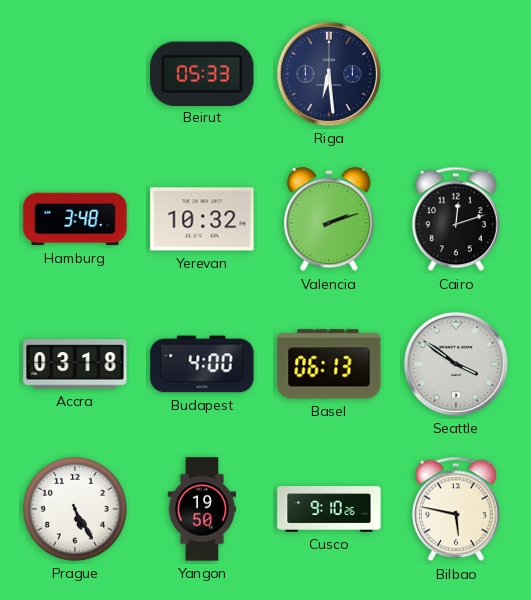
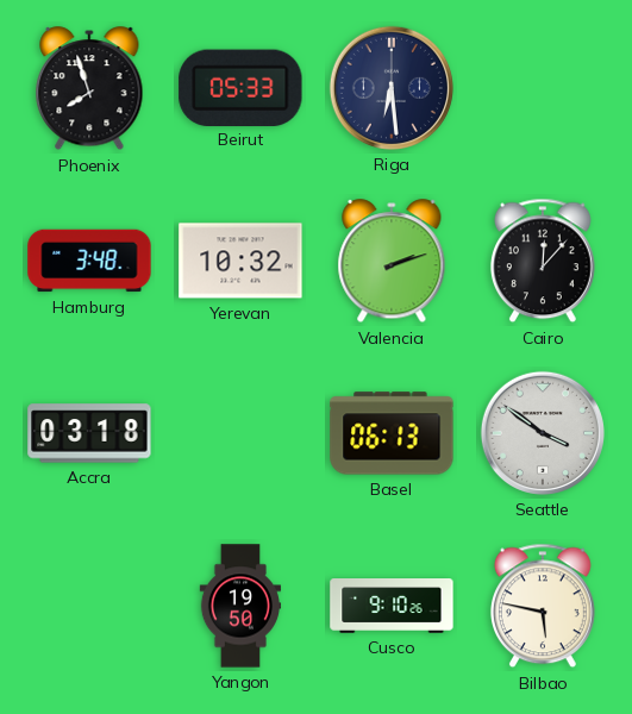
Phoenix: none -> 7:57 (89, 89)
Cairo: 12:12 -> 12:07 (543, 261)
Budapest: 4:00 -> none (202, 364)
Prague: 5:25 -> none (75, 509)
